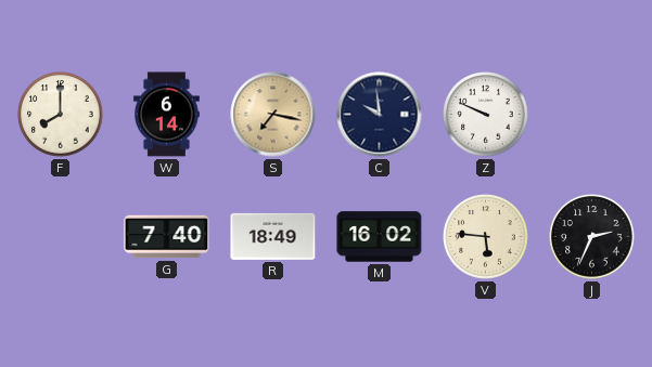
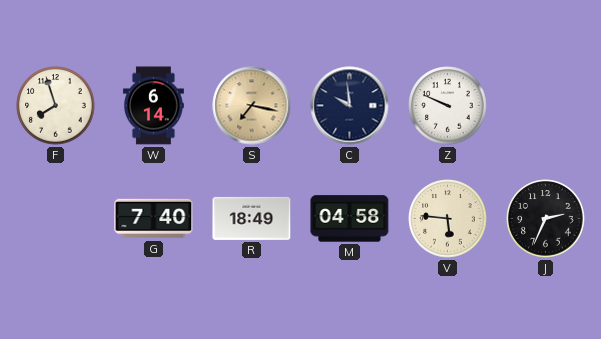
F: 8:00 -> 7:57 (56, 106)
M: 16:02 -> 04:58 (350, 219)
